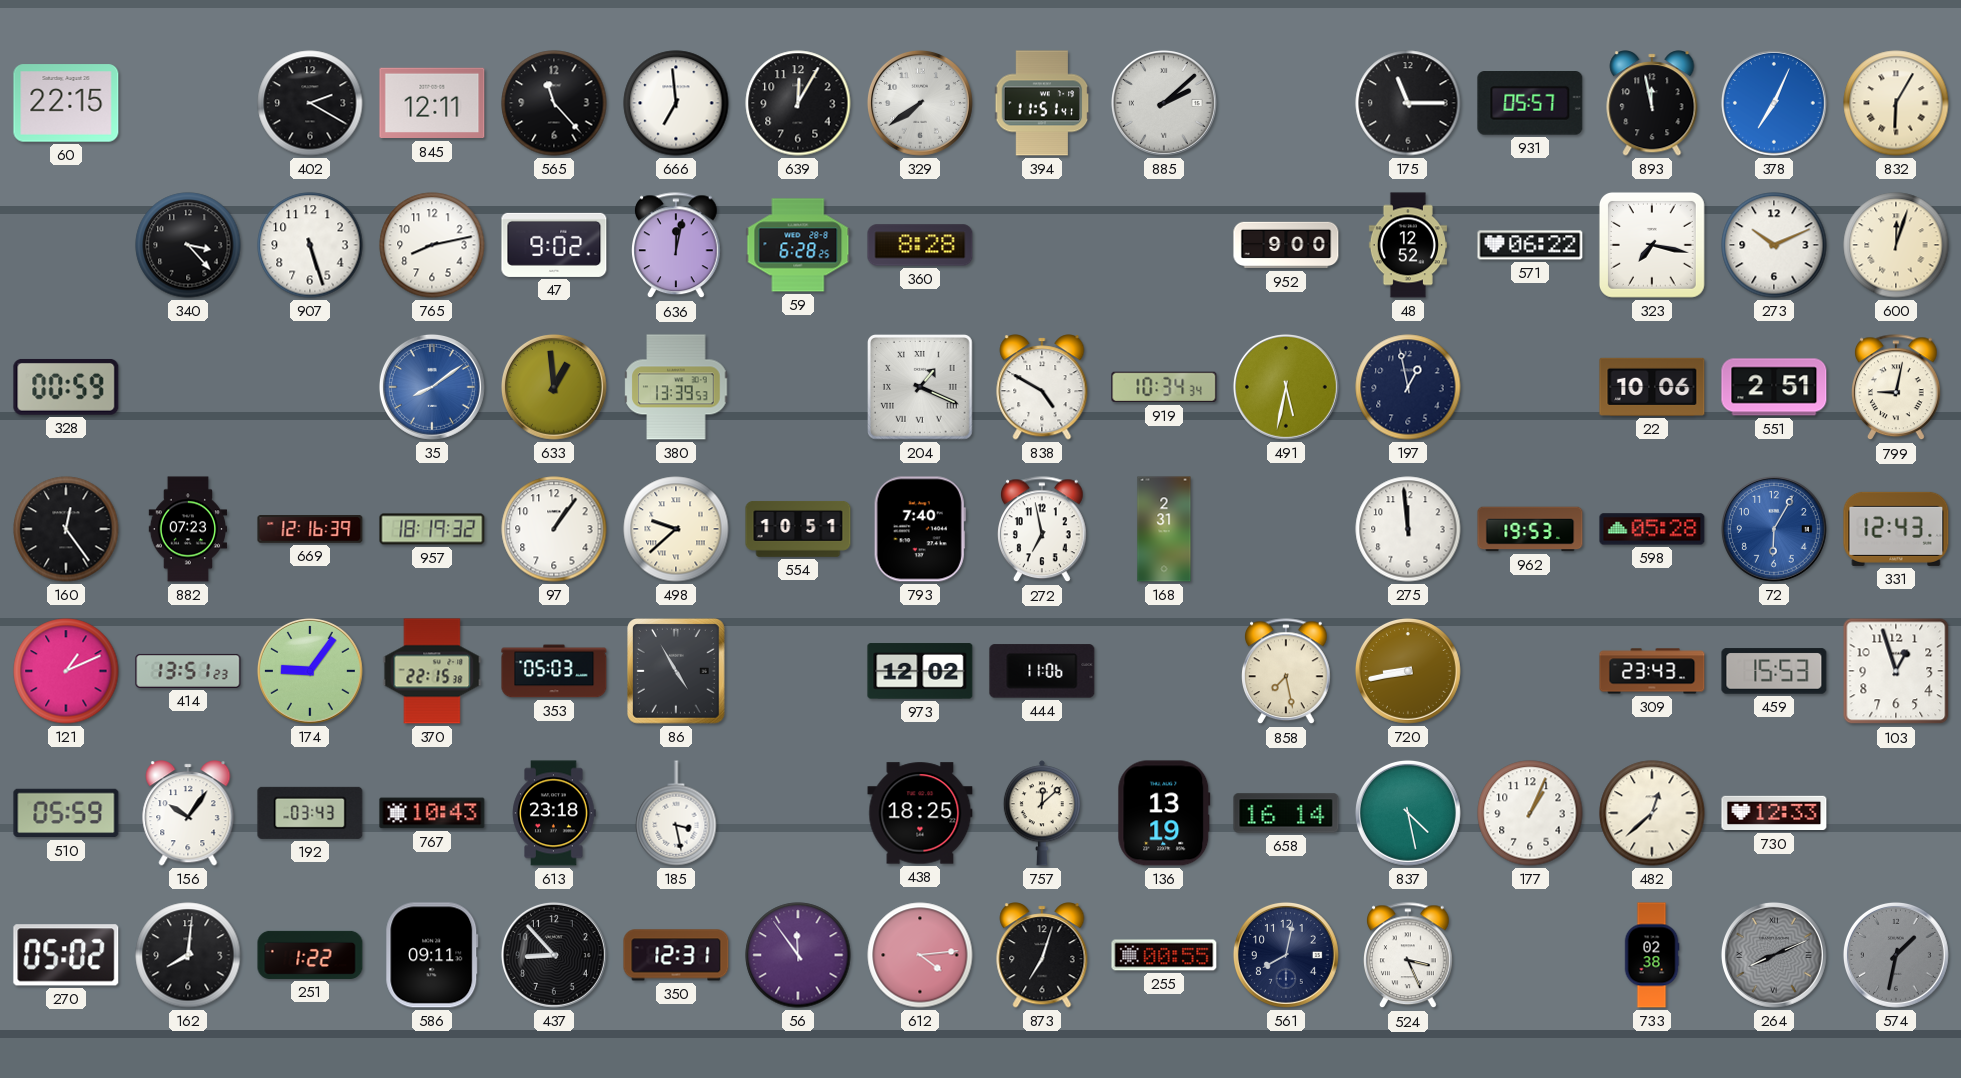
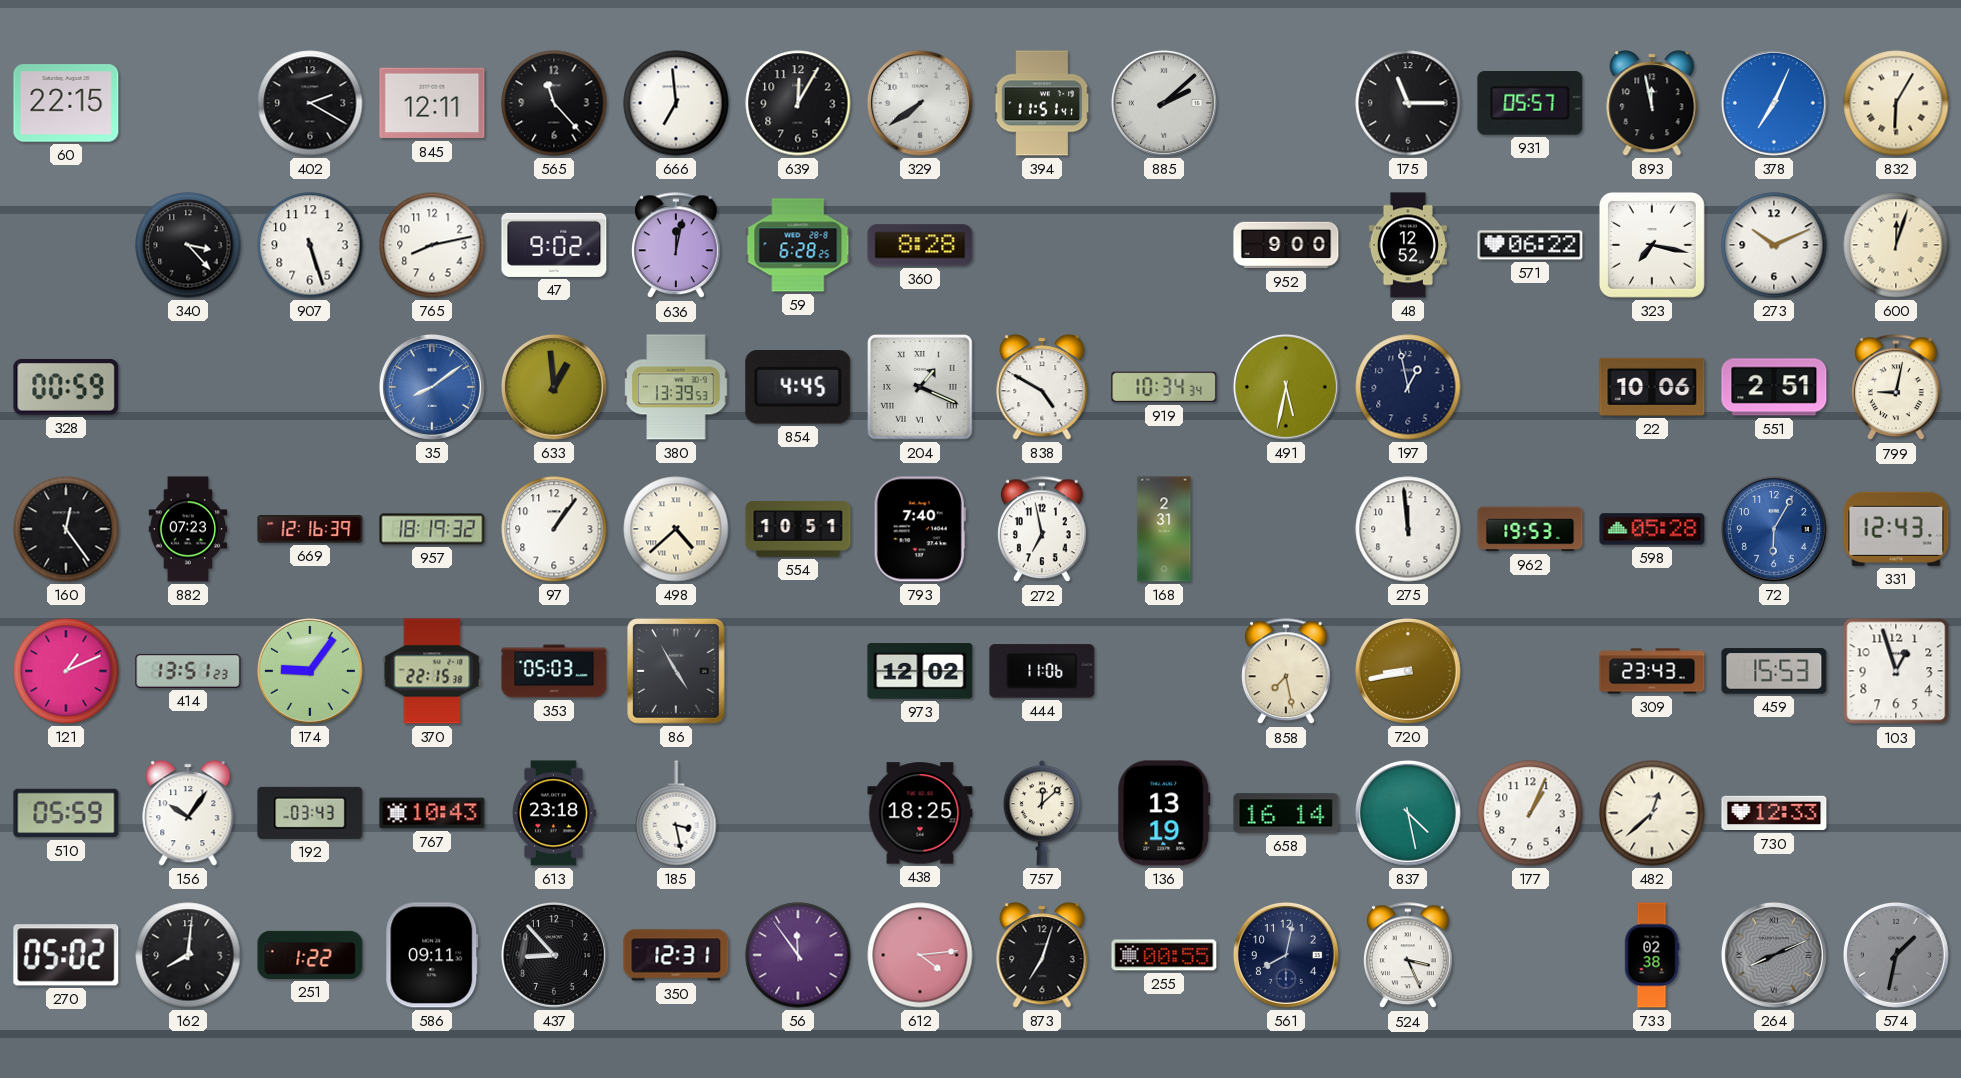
854: none -> 4:45 (798, 388)
498: 9:38 -> 4:38 (676, 529)
